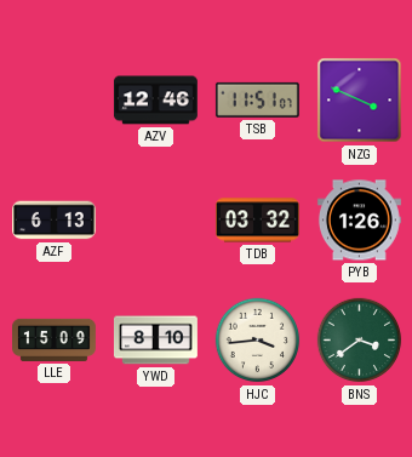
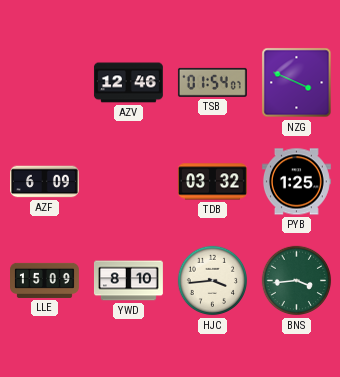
TSB: 11:51 -> 01:54 (212, 82)
AZF: 6:13 -> 6:09 (45, 182)
PYB: 1:26 -> 1:25 (296, 182)
BNS: 3:39 -> 3:44 (297, 281)
